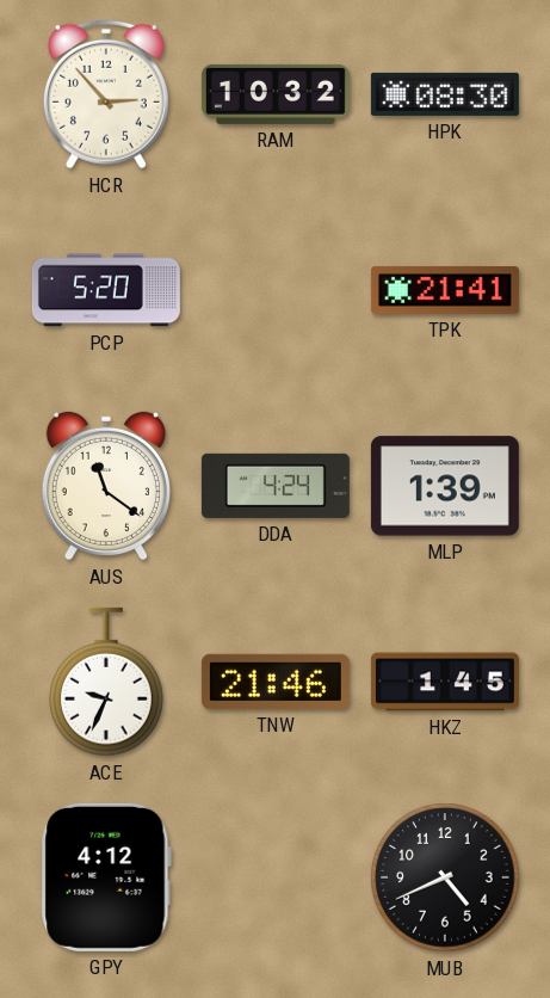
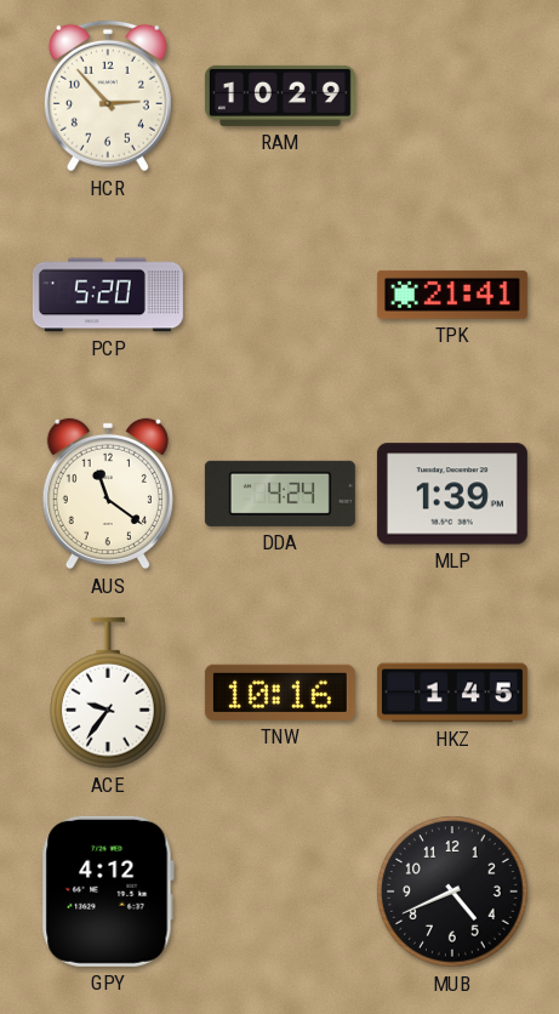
RAM: 10:32 -> 10:29 (280, 96)
HPK: 08:30 -> none (445, 94)
ACE: 9:34 -> 9:36 (109, 693)
TNW: 21:46 -> 10:16 (280, 693)
